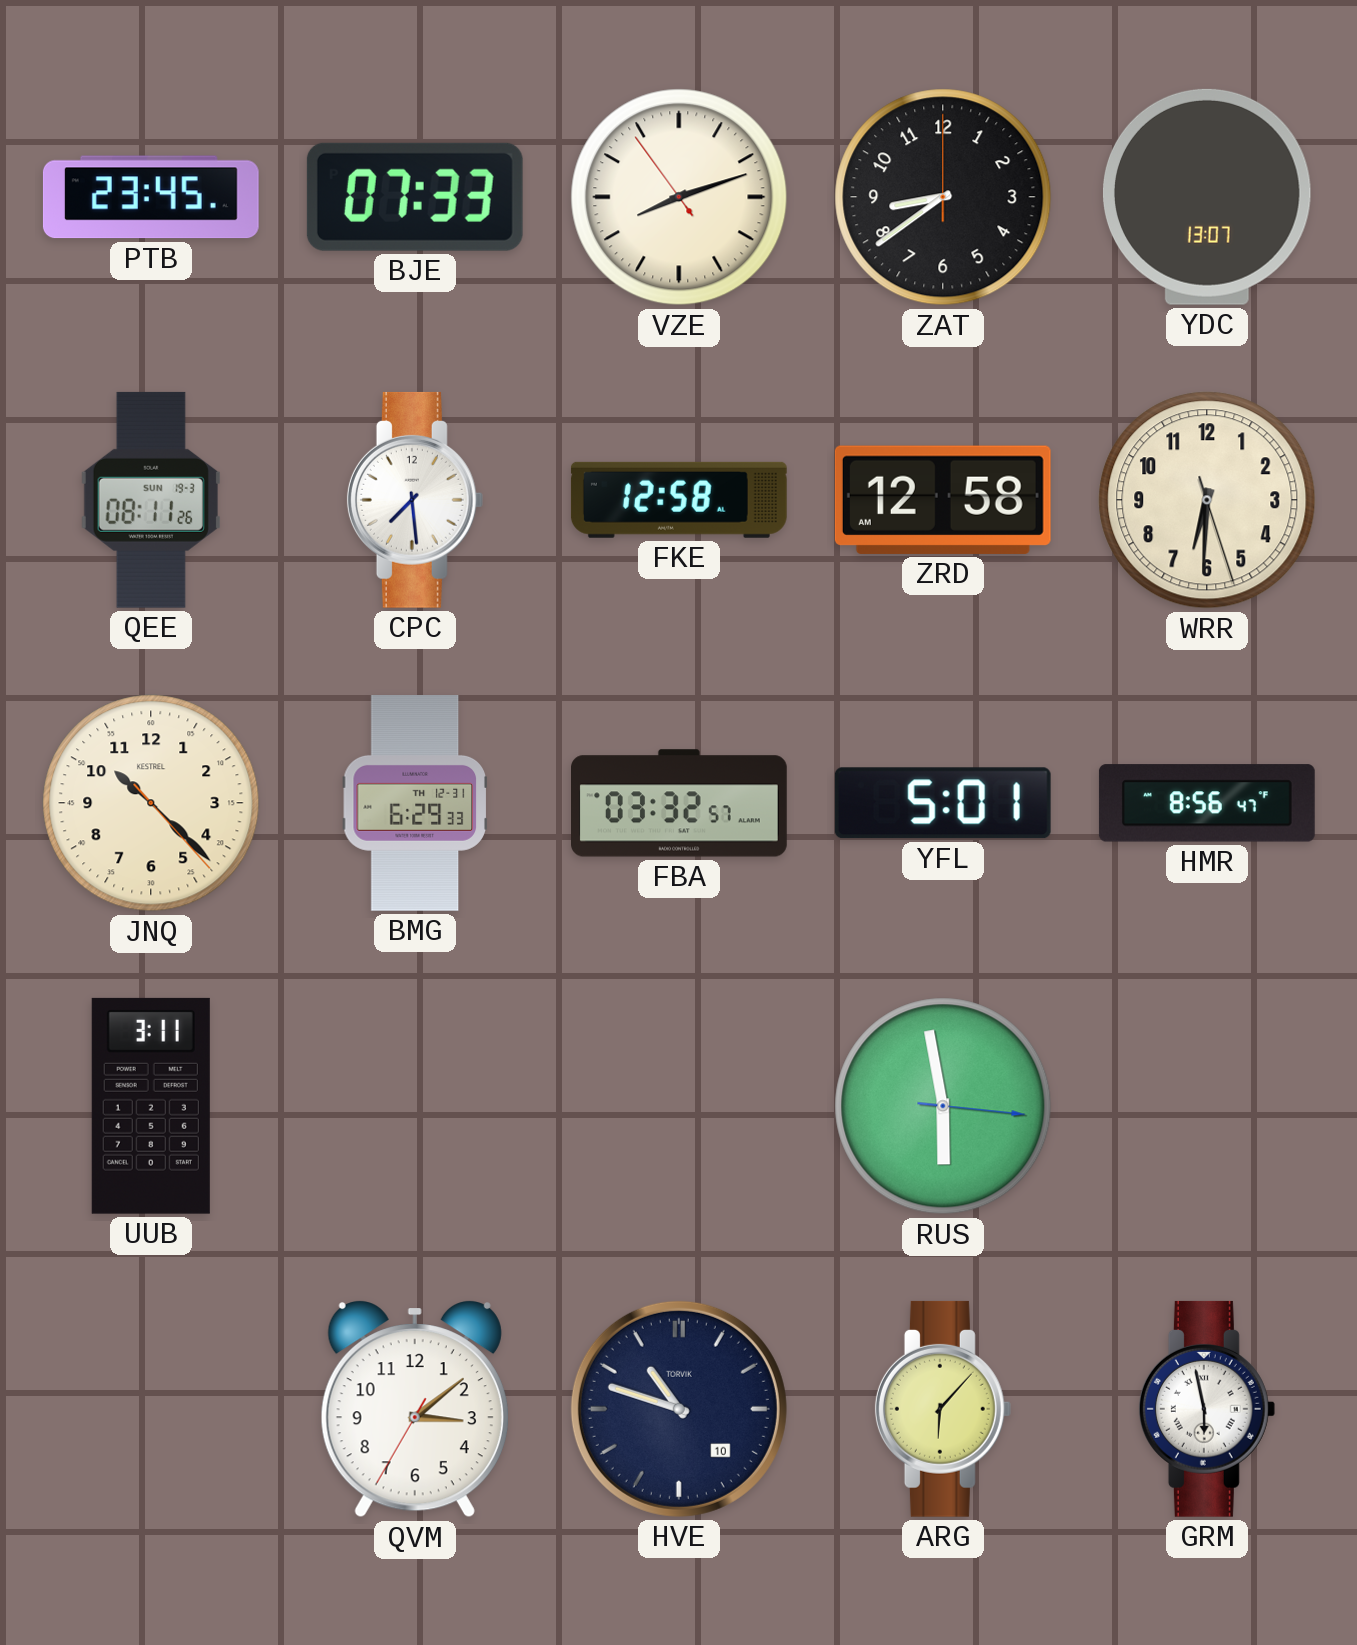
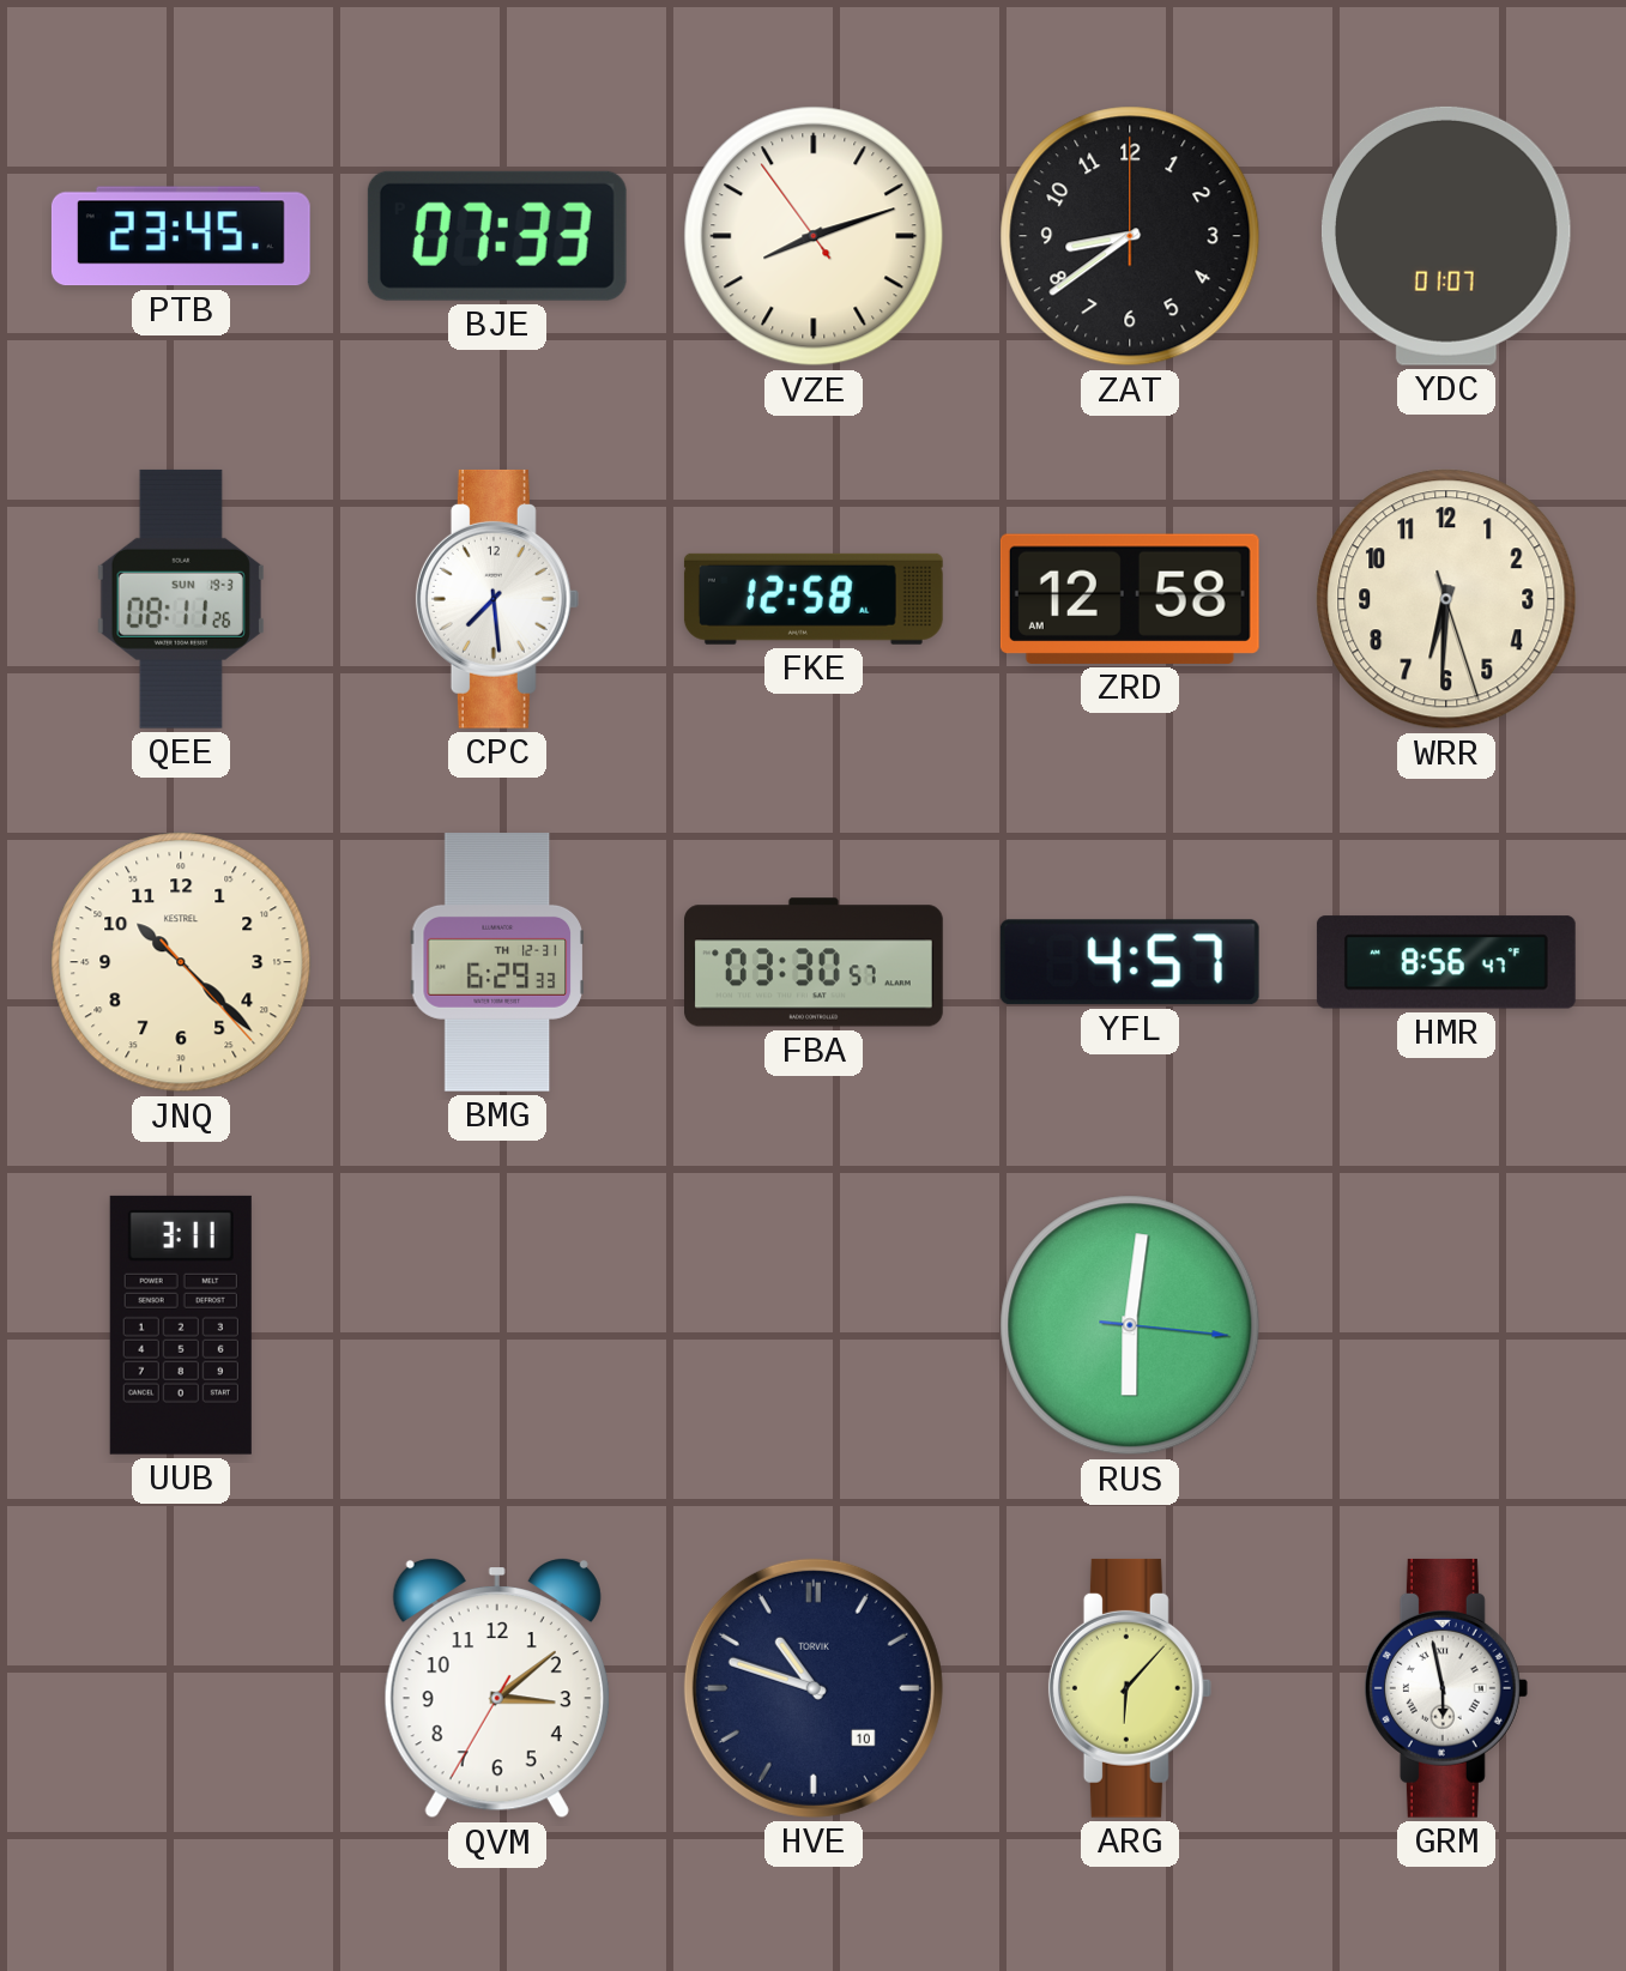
YDC: 13:07 -> 01:07 (1446, 236)
FBA: 03:32 -> 03:30 (815, 962)
YFL: 5:01 -> 4:57 (1130, 962)
RUS: 5:58 -> 6:01 (1130, 1325)
